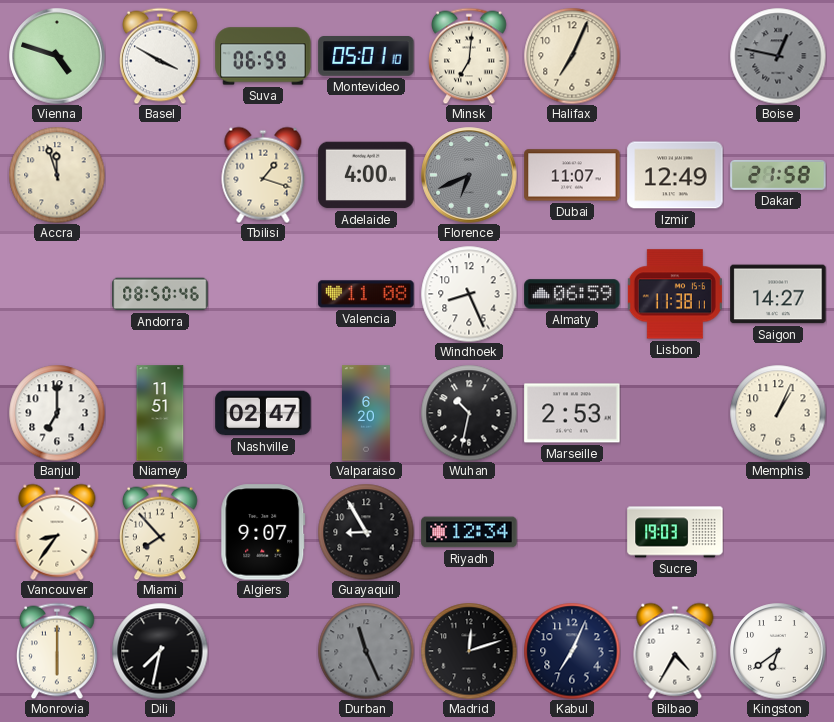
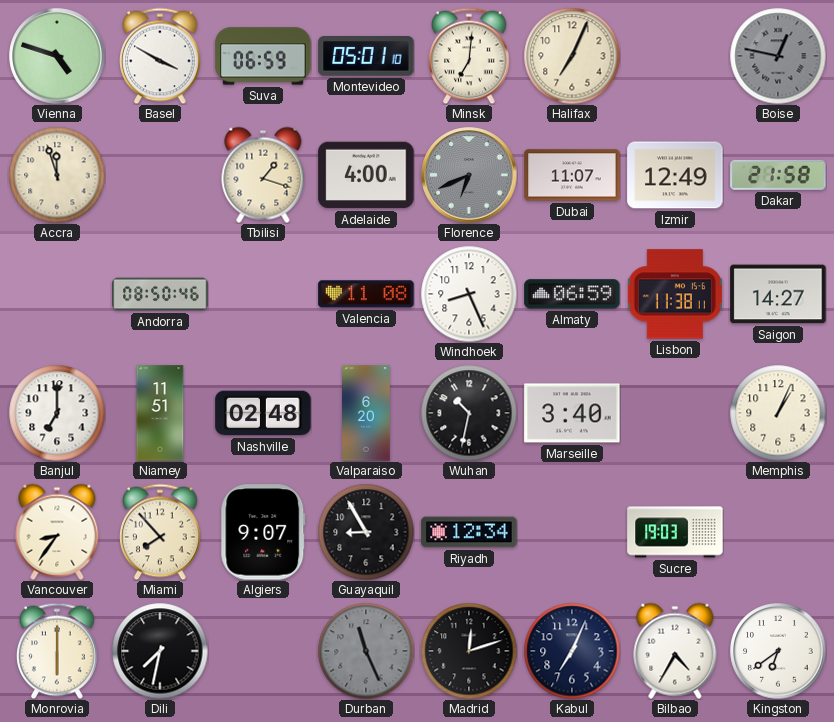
Nashville: 02:47 -> 02:48 (263, 413)
Marseille: 2:53 -> 3:40 (572, 413)
